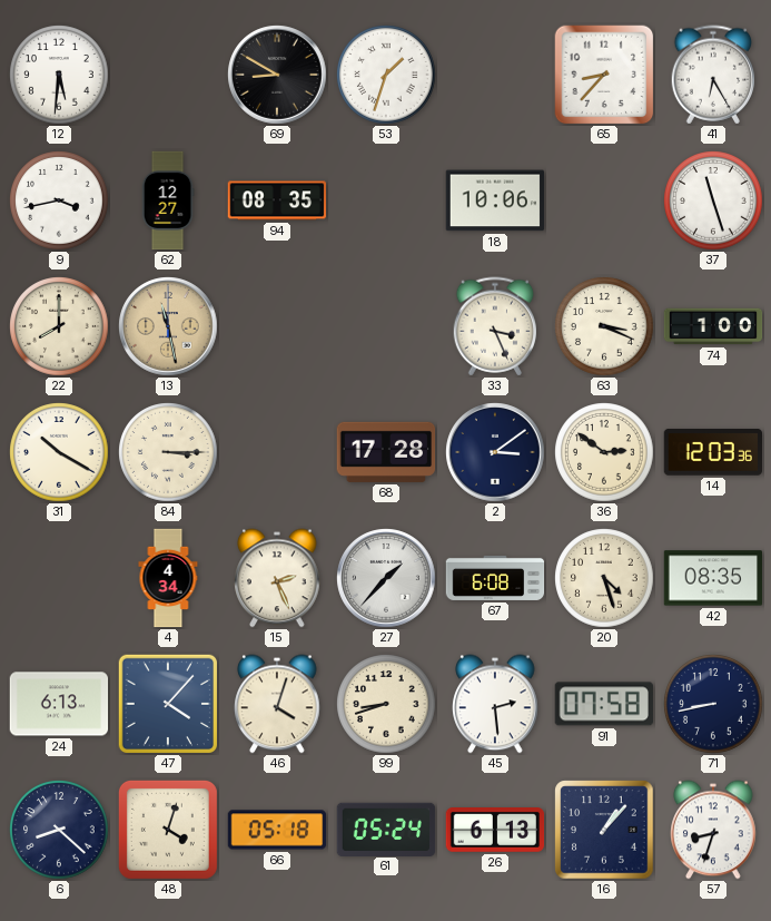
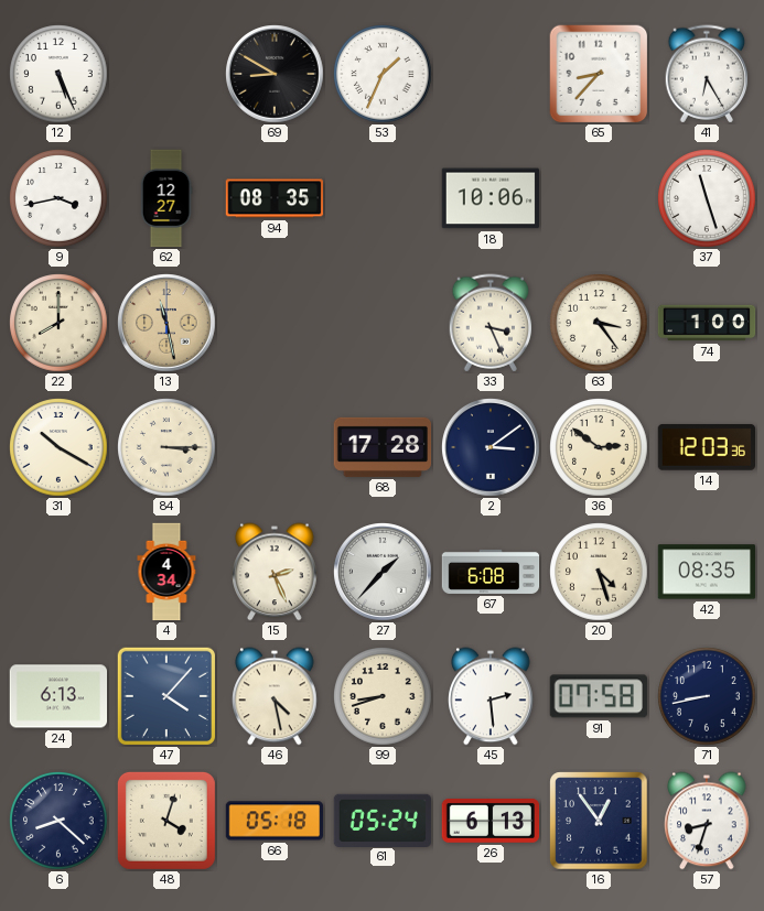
12: 5:31 -> 5:26 (58, 74)
53: 1:33 -> 1:34 (383, 74)
63: 3:19 -> 3:24 (599, 323)
46: 4:03 -> 4:28 (275, 696)
16: 1:07 -> 12:54 (599, 821)
